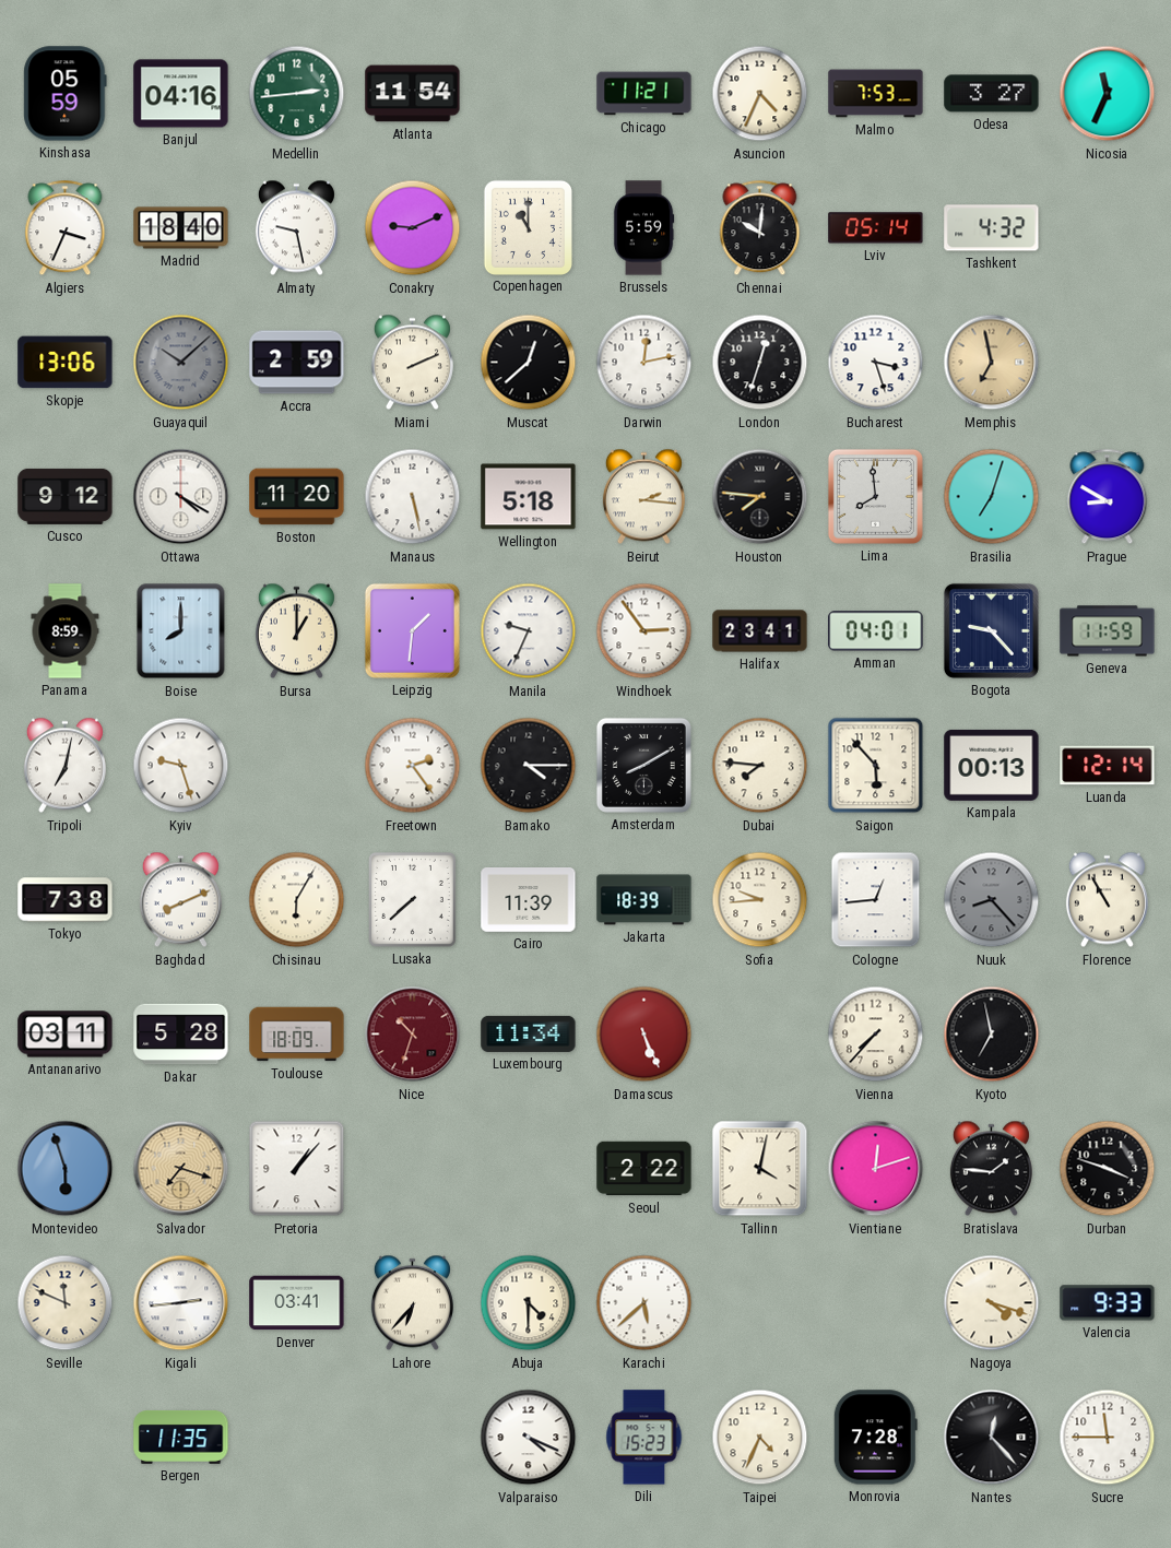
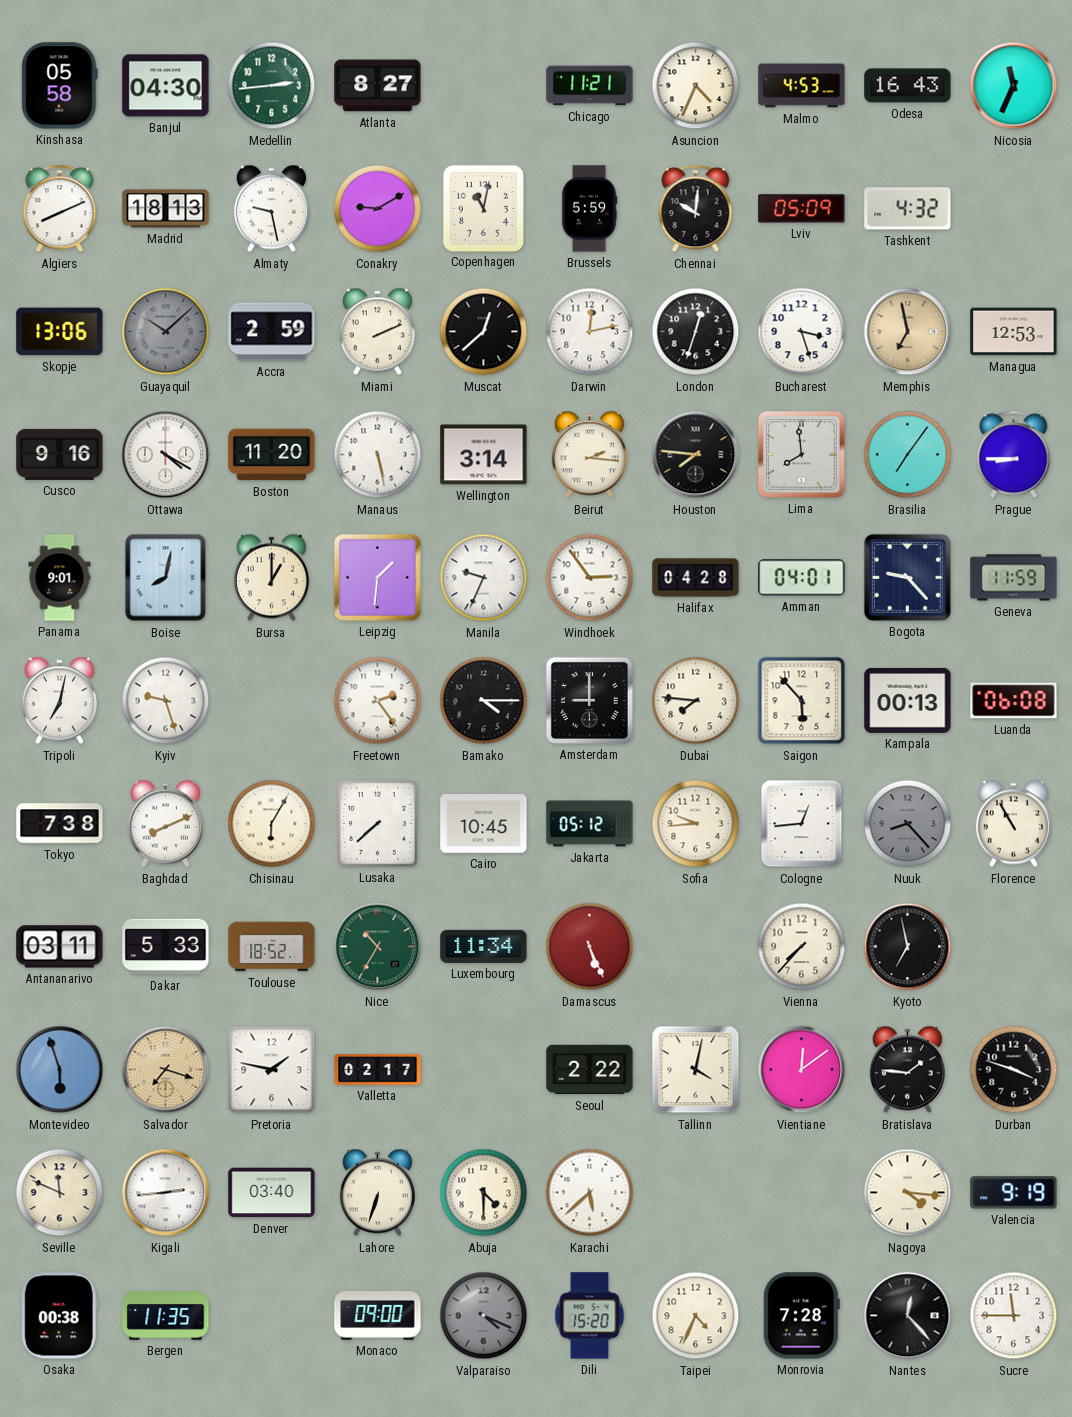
Kinshasa: 05:59 -> 05:58 (60, 86)
Banjul: 04:16 -> 04:30 (166, 86)
Atlanta: 11:54 -> 8:27 (378, 86)
Malmo: 7:53 -> 4:53 (802, 86)
Odesa: 3:27 -> 16:43 (908, 86)
Algiers: 3:34 -> 8:11 (60, 209)
Madrid: 18:40 -> 18:13 (166, 209)
Conakry: 9:11 -> 9:10 (378, 209)
Copenhagen: 11:00 -> 11:02 (483, 208)
Lviv: 05:14 -> 05:09 (802, 209)
Managua: none -> 12:53 (1014, 332)
Cusco: 9:12 -> 9:16 (60, 454)
Wellington: 5:18 -> 3:14 (484, 455)
Brasilia: 7:03 -> 7:06 (908, 455)
Prague: 8:50 -> 8:45 (1014, 455)
Panama: 8:59 -> 9:01 (60, 578)
Boise: 8:00 -> 8:02 (166, 578)
Halifax: 23:41 -> 04:28 (696, 578)
Amsterdam: 8:10 -> 9:00 (589, 700)
Luanda: 12:14 -> 06:08 (1014, 701)
Cairo: 11:39 -> 10:45 (484, 824)
Jakarta: 18:39 -> 05:12 (590, 824)
Dakar: 5:28 -> 5:33 (166, 947)
Toulouse: 18:09 -> 18:52 (272, 947)
Nice: 10:33 -> 10:35 (378, 947)
Nice dial: burgundy -> green (378, 947)
Pretoria: 1:07 -> 1:47 (272, 1070)
Valletta: none -> 02:17 (378, 1070)
Vientiane: 12:12 -> 12:09 (802, 1070)
Denver: 03:41 -> 03:40 (272, 1193)
Lahore: 6:37 -> 6:33 (377, 1193)
Nagoya: 4:18 -> 4:16 (908, 1193)
Valencia: 9:33 -> 9:19 (1014, 1193)
Osaka: none -> 00:38 (59, 1316)
Monaco: none -> 09:00 (378, 1316)
Valparaiso dial: white -> grey (484, 1316)
Dili: 15:23 -> 15:20 (590, 1316)
